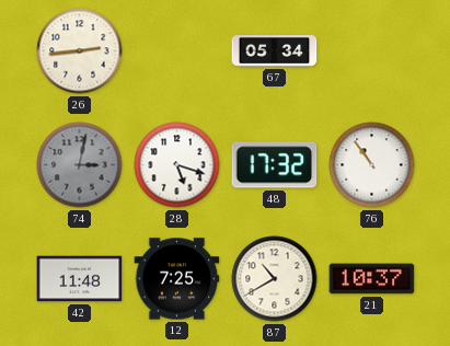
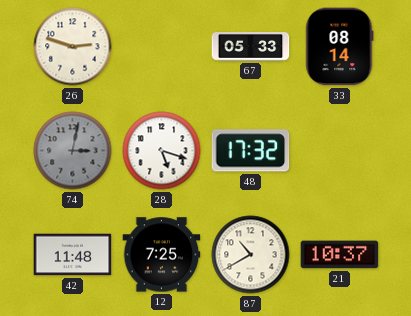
26: 2:44 -> 2:48 (73, 47)
67: 05:34 -> 05:33 (251, 47)
33: none -> 08:14 (340, 47)
76: 10:54 -> none (372, 165)
